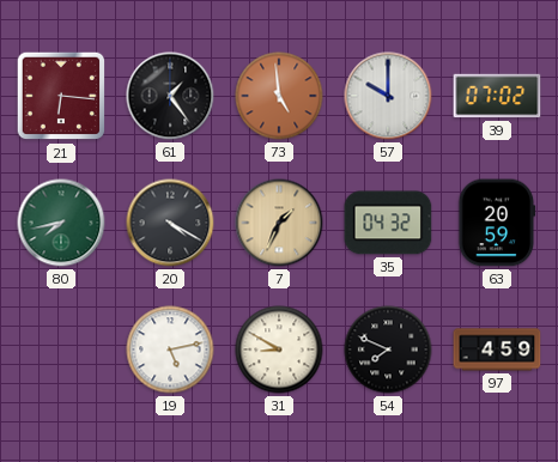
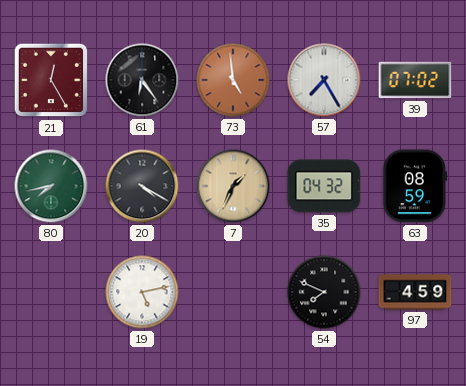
21: 6:16 -> 12:25 (51, 80)
61: 1:24 -> 6:24 (142, 80)
57: 10:00 -> 7:25 (324, 80)
63: 20:59 -> 08:59 (415, 186)
31: 8:50 -> none (279, 349)
